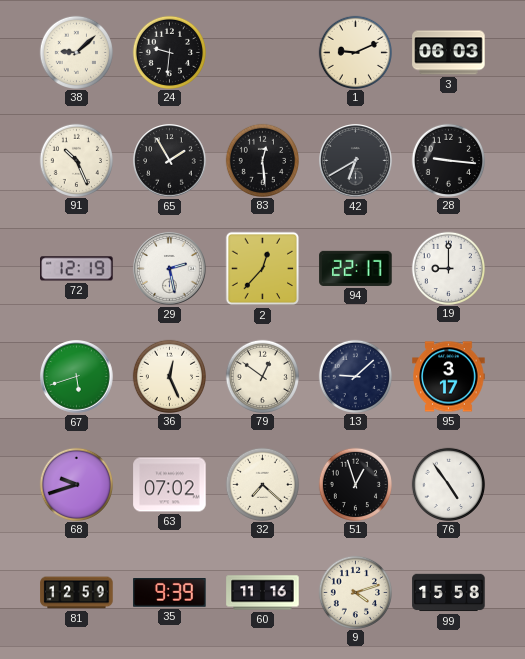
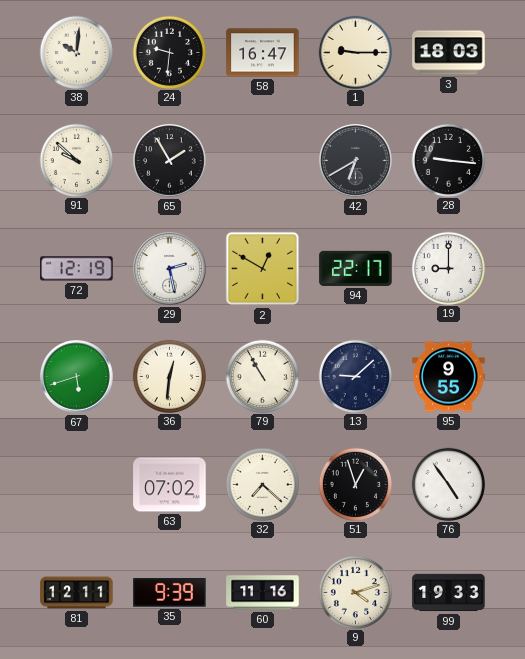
38: 9:08 -> 10:01 (76, 52)
58: none -> 16:47 (263, 53)
1: 9:11 -> 9:15 (355, 52)
3: 06:03 -> 18:03 (449, 53)
91: 10:26 -> 9:52 (76, 160)
83: 12:29 -> none (262, 160)
2: 12:37 -> 12:50 (263, 269)
36: 12:26 -> 12:31 (169, 376)
79: 12:51 -> 10:55 (262, 376)
95: 3:17 -> 9:55 (449, 377)
68: 9:42 -> none (76, 484)
81: 12:59 -> 12:11 (77, 593)
99: 15:58 -> 19:33 (449, 593)
